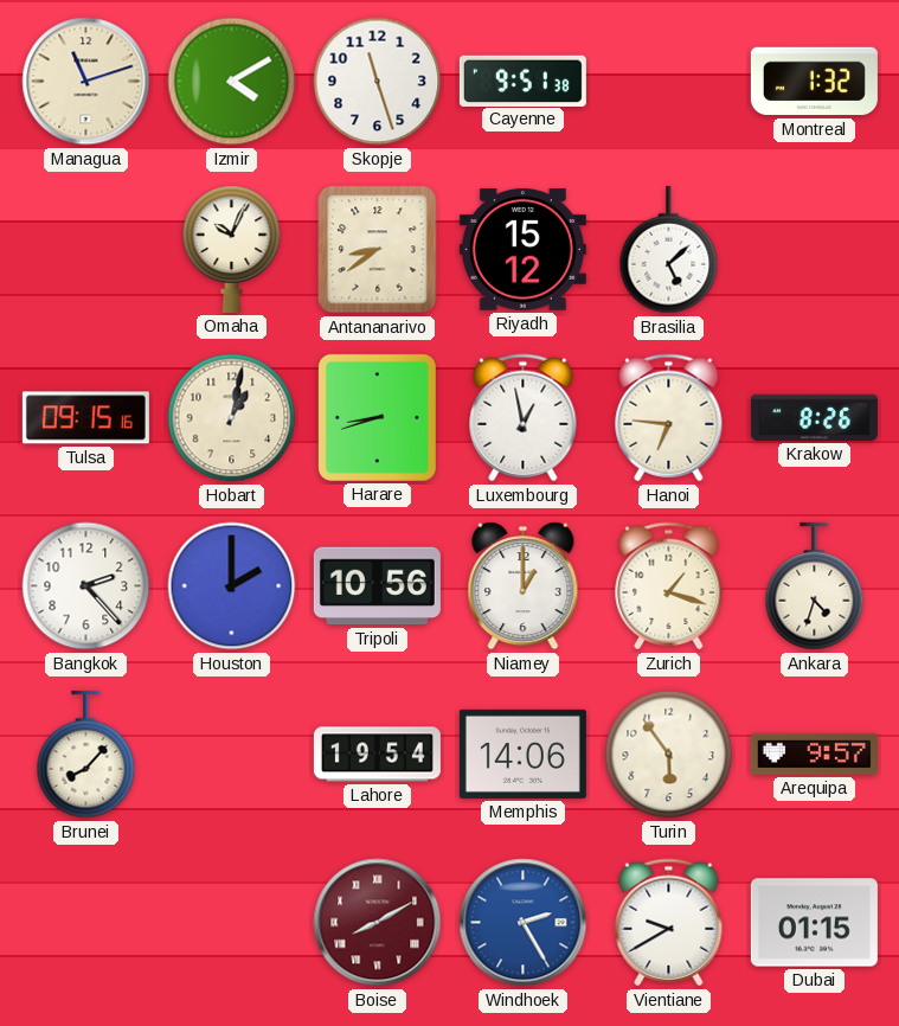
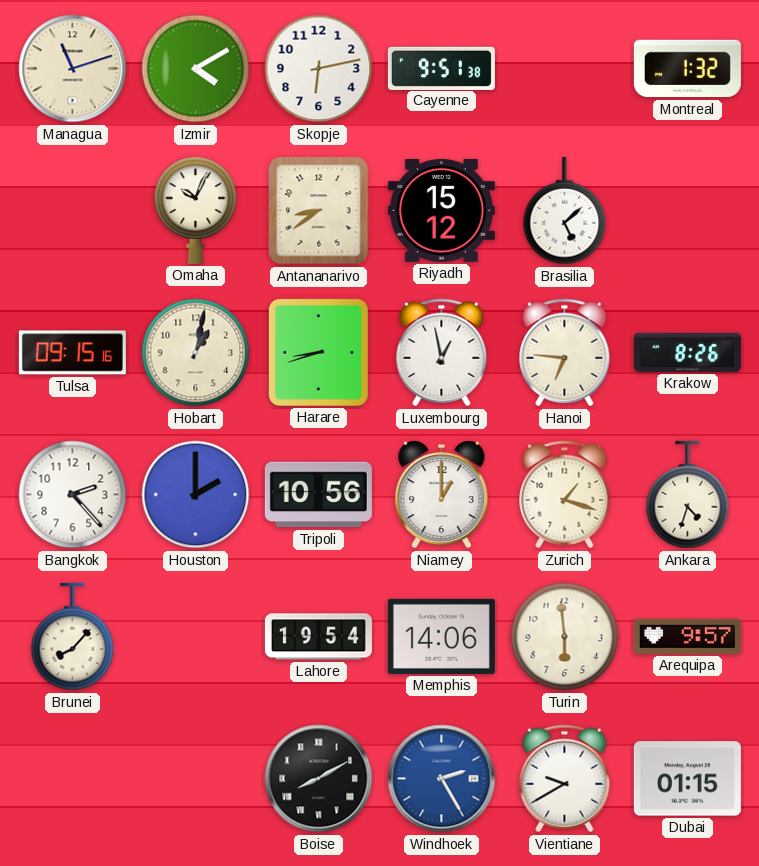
Skopje: 11:27 -> 6:13 (319, 69)
Turin: 5:54 -> 5:59 (565, 637)
Boise dial: burgundy -> black (319, 779)
